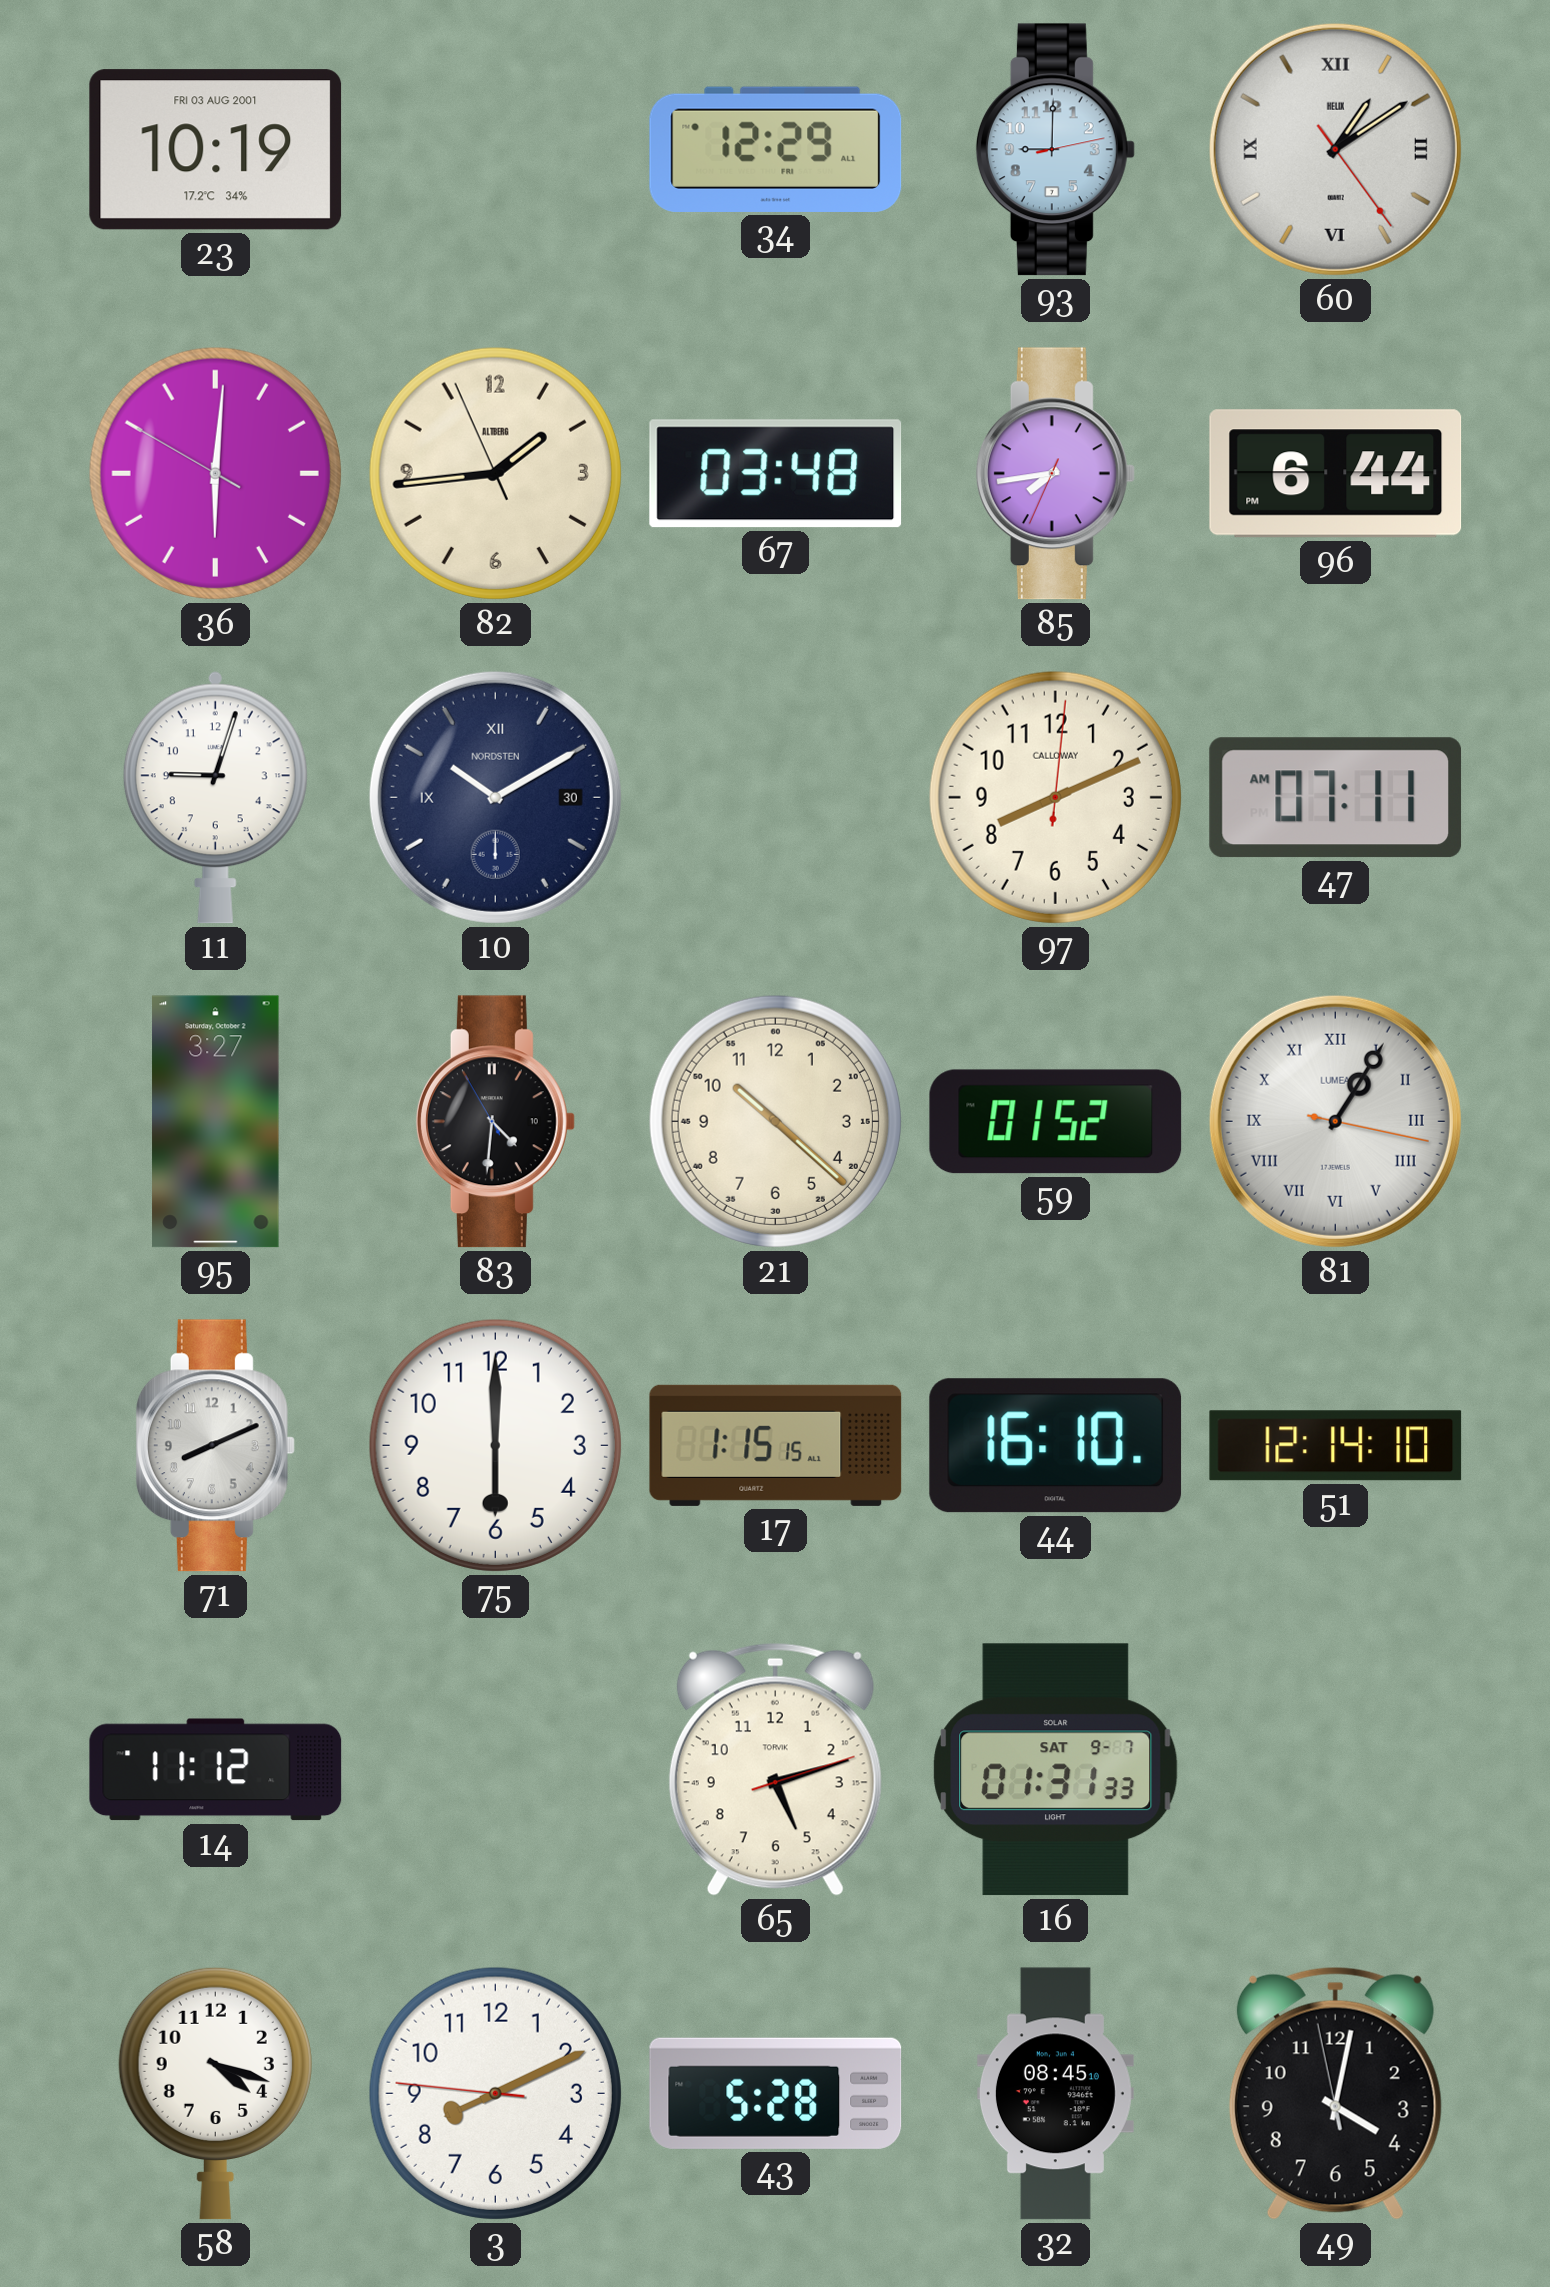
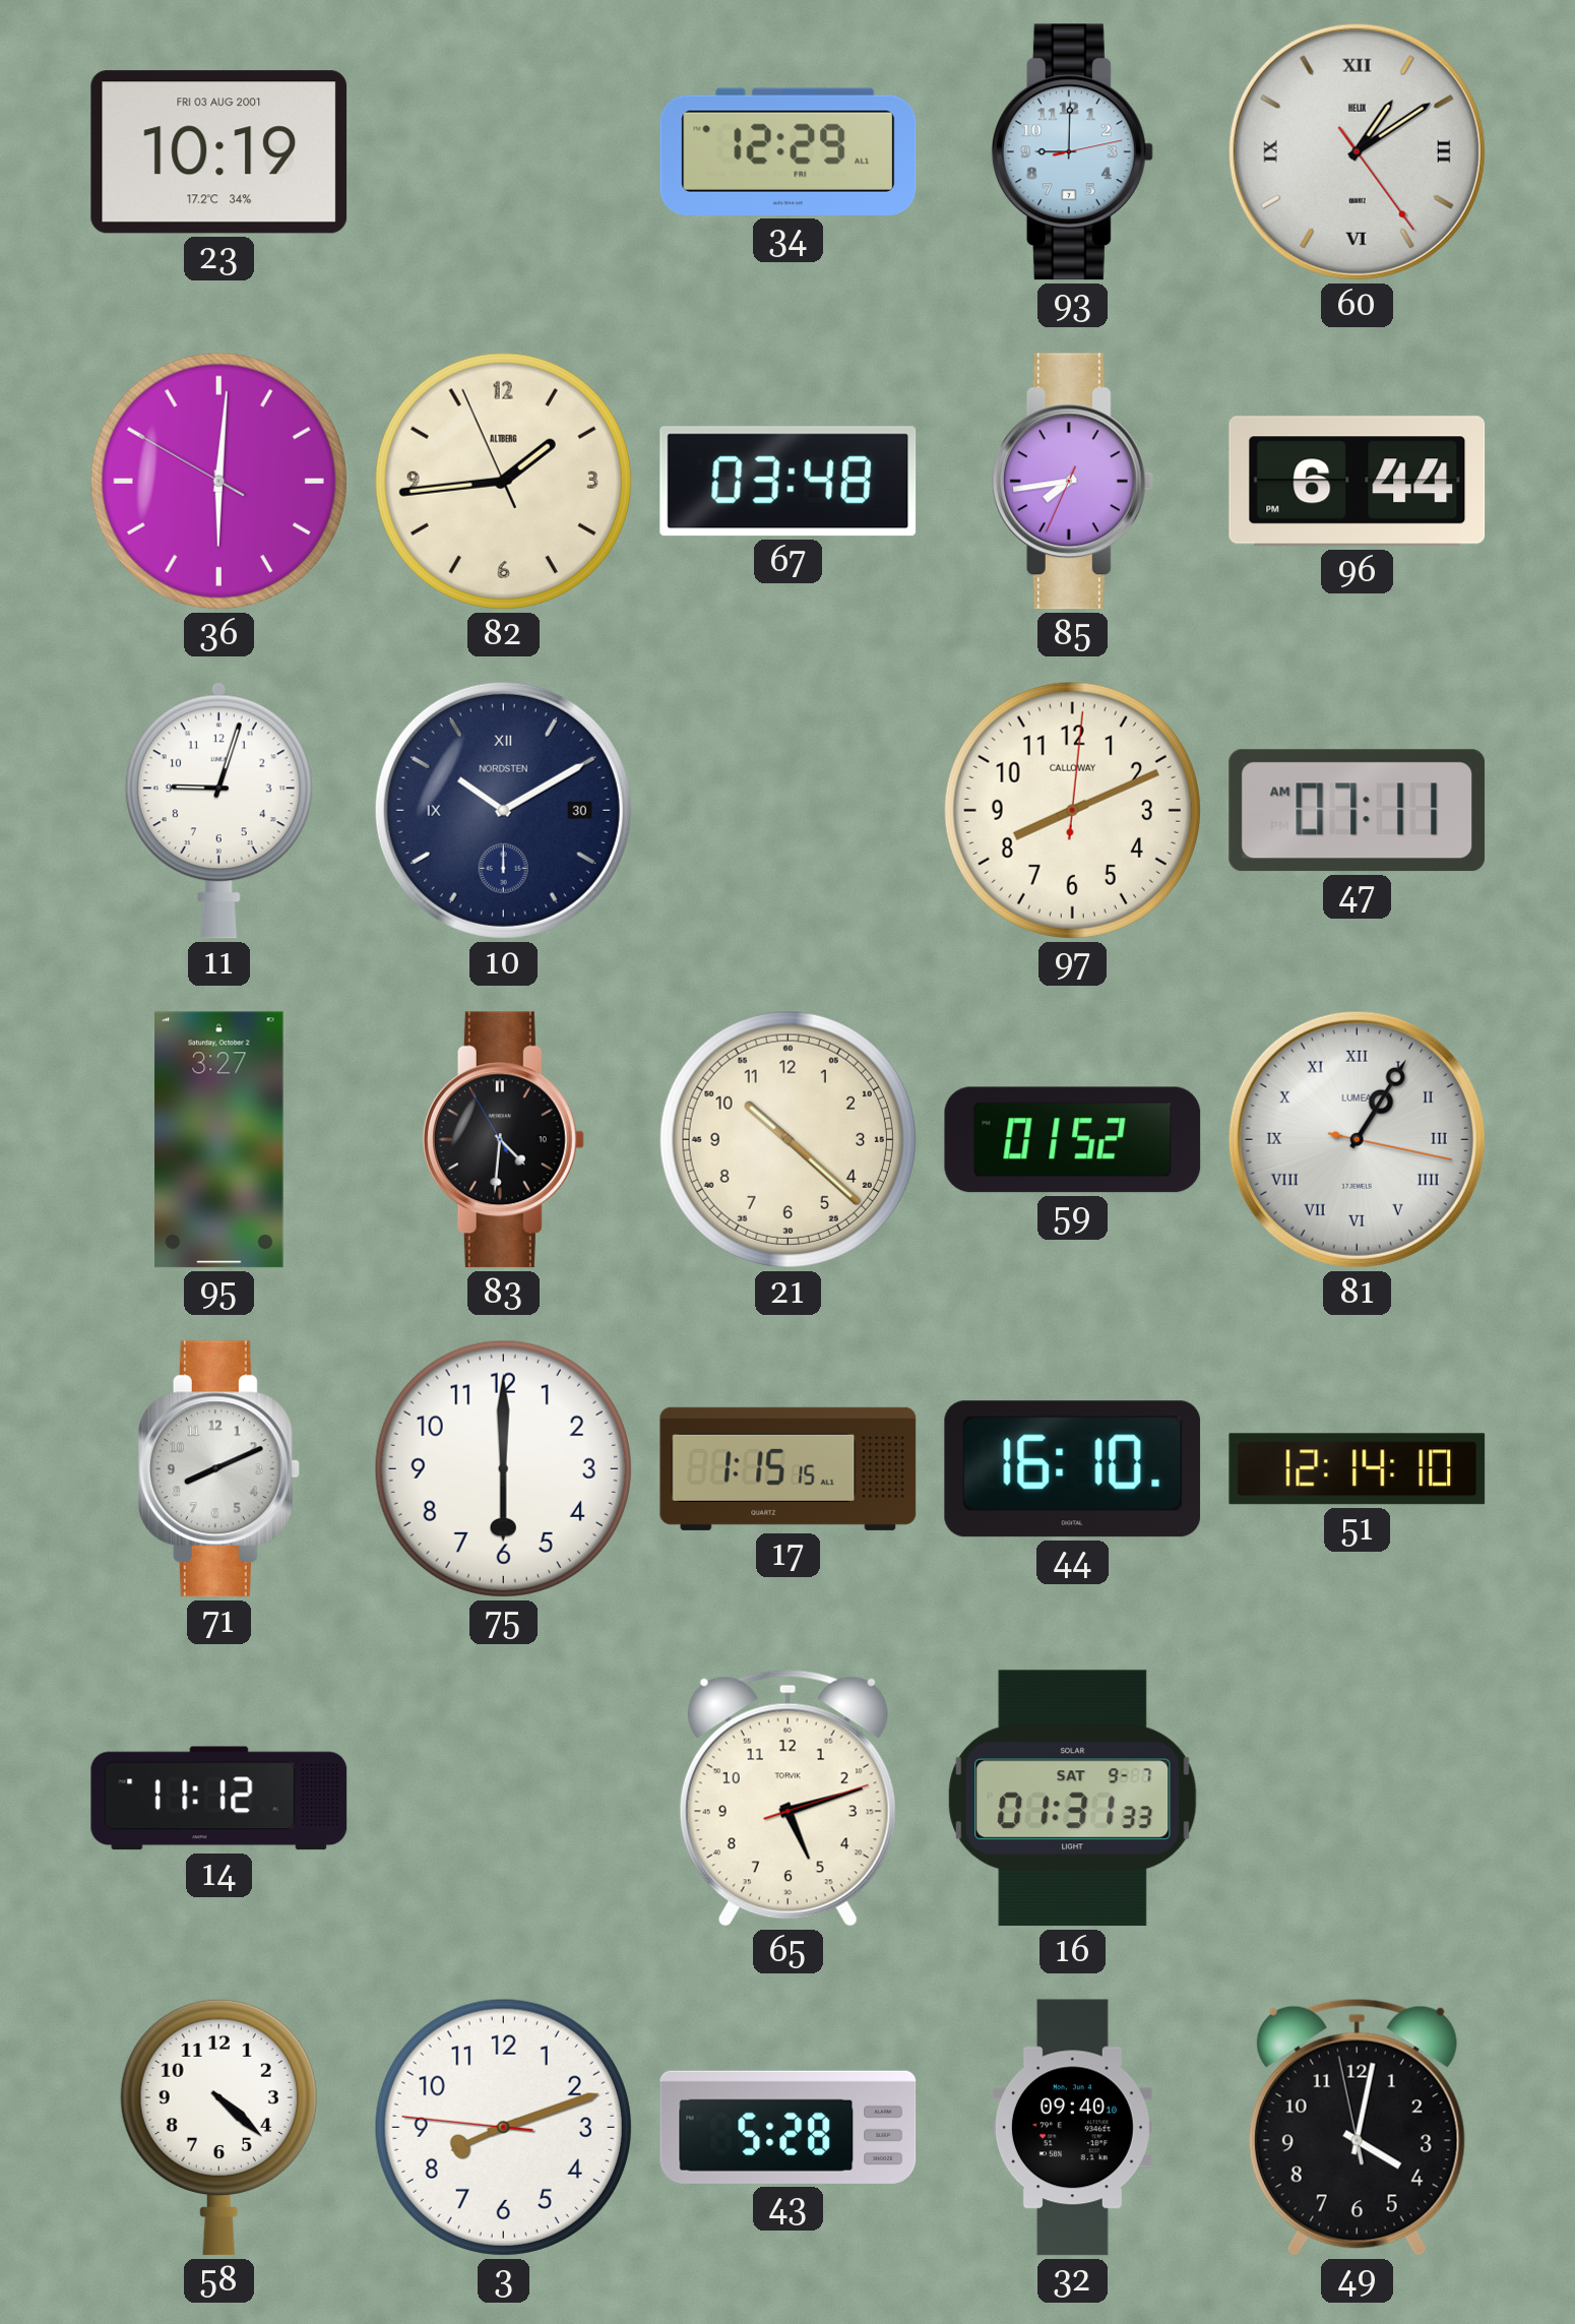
58: 4:18 -> 4:22 (218, 2127)
3: 8:10 -> 8:11 (503, 2127)
32: 08:45 -> 09:40 (1072, 2128)
